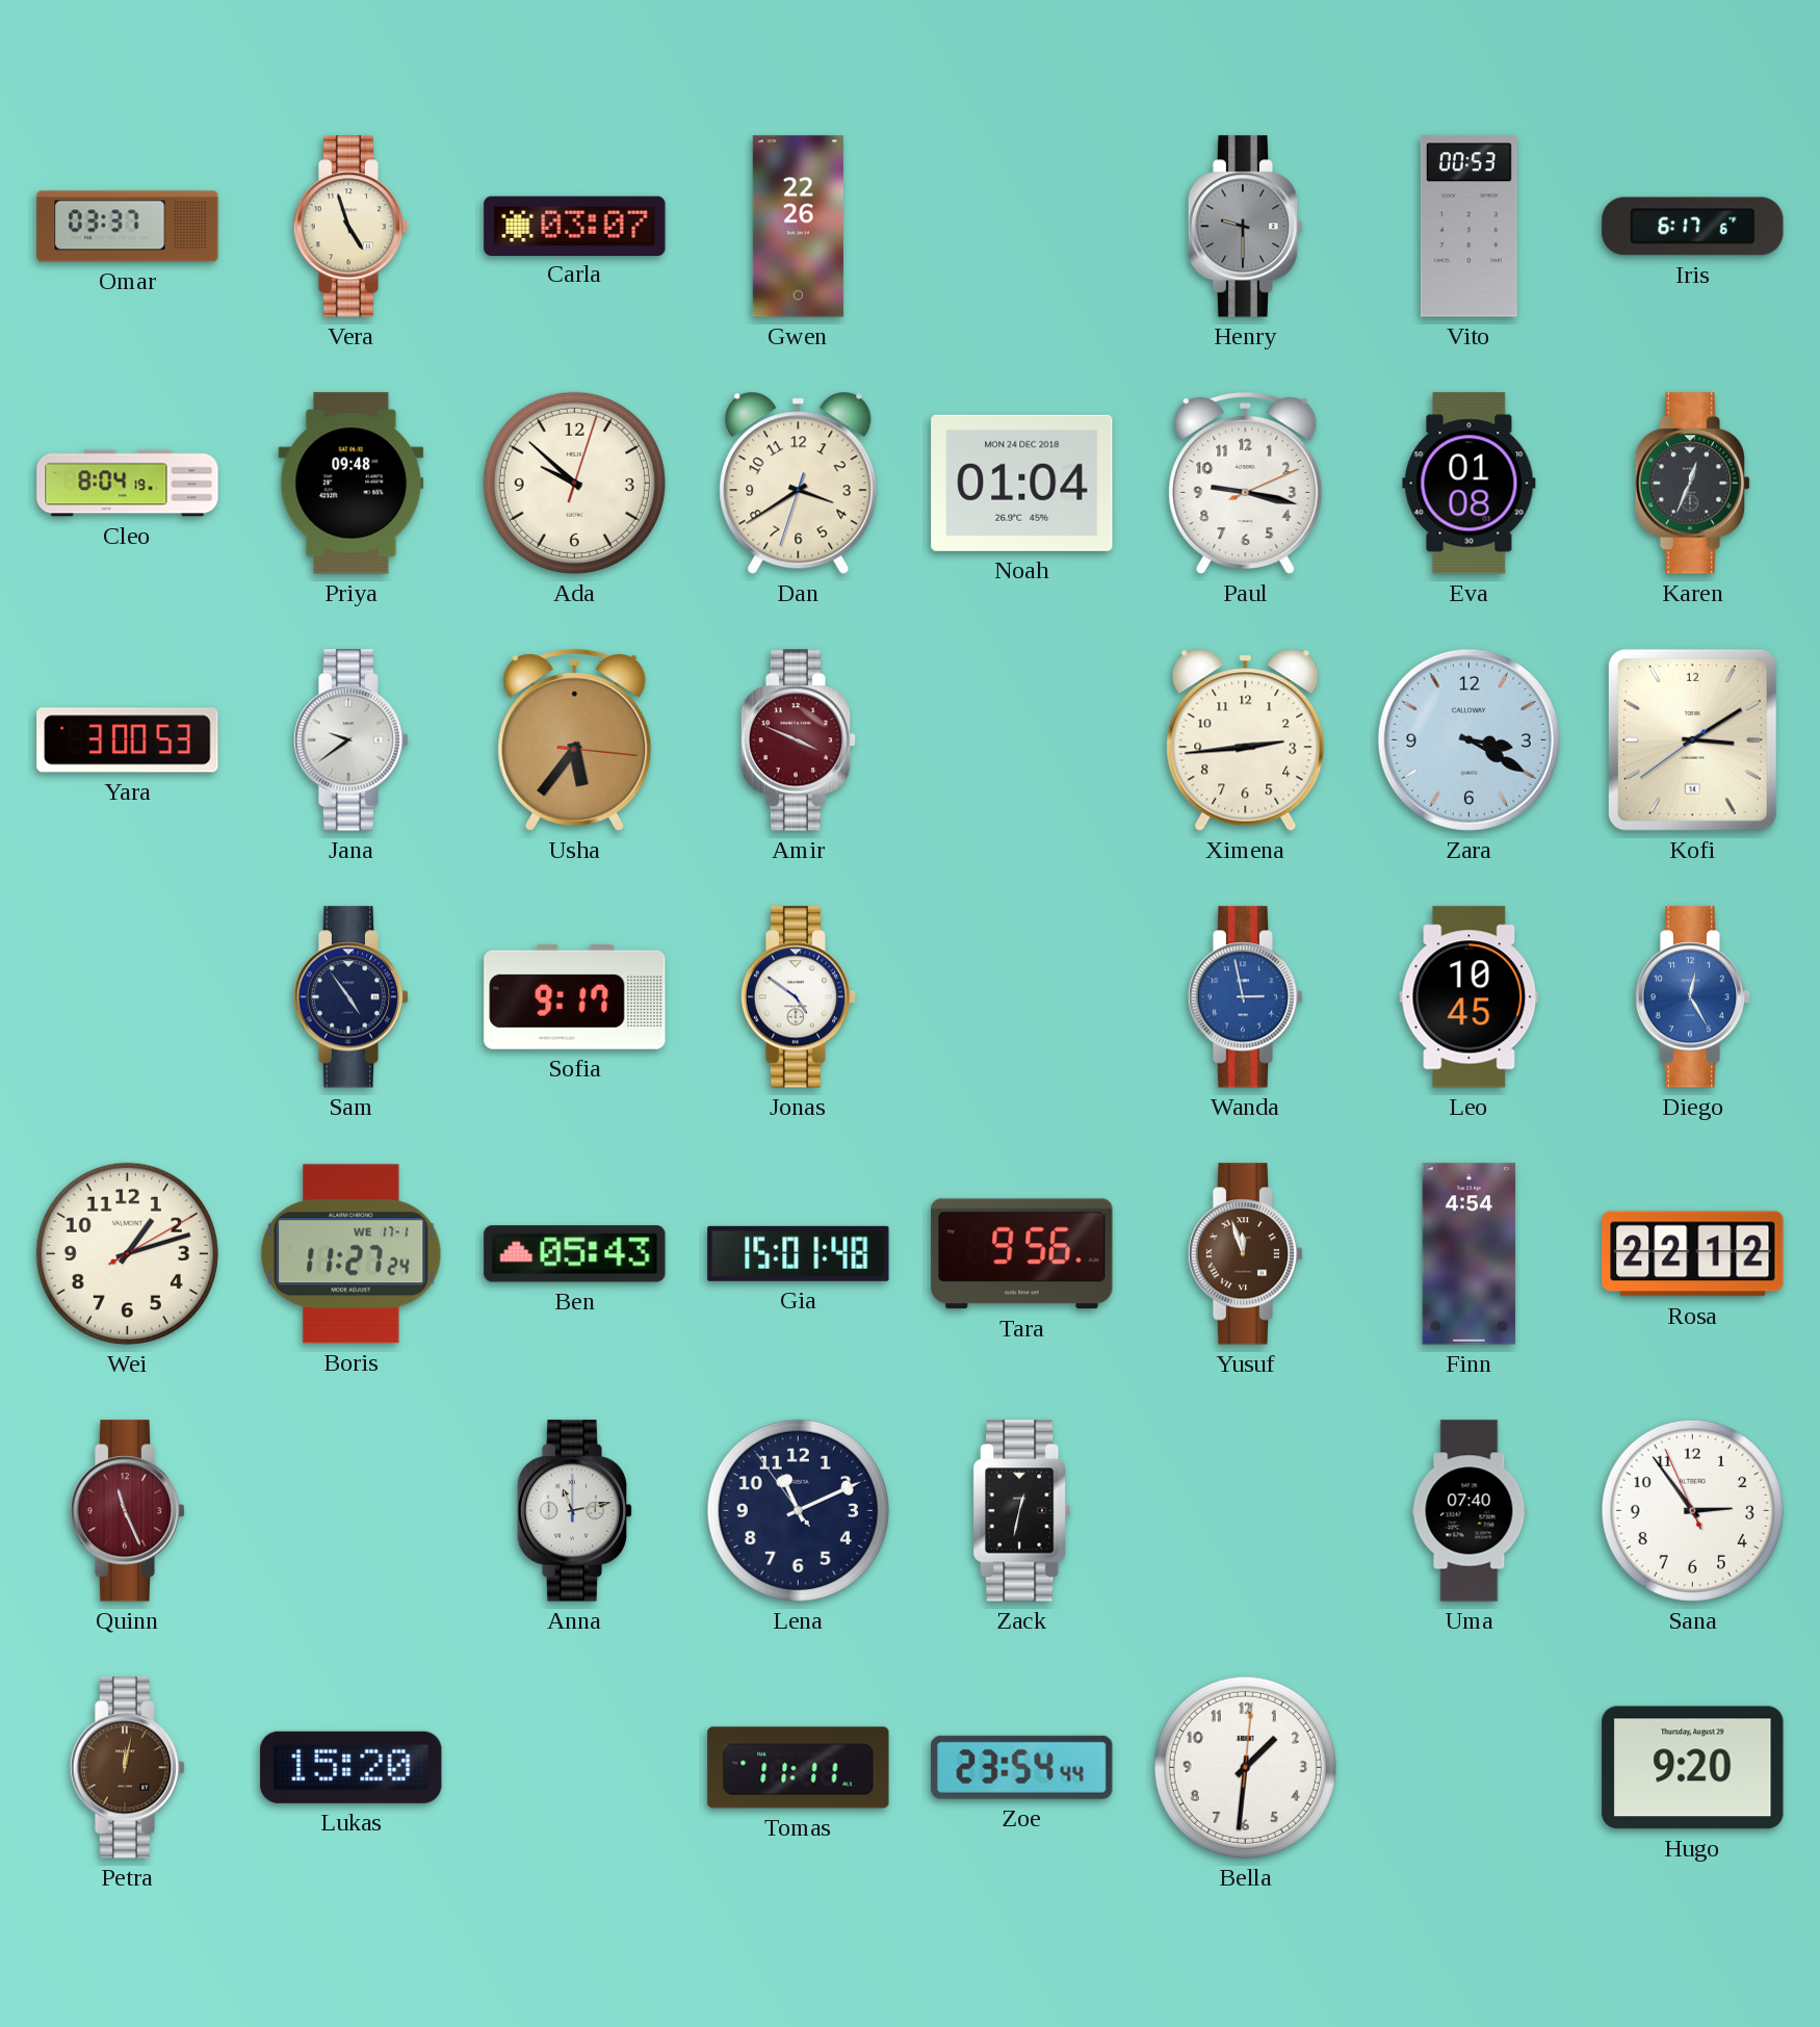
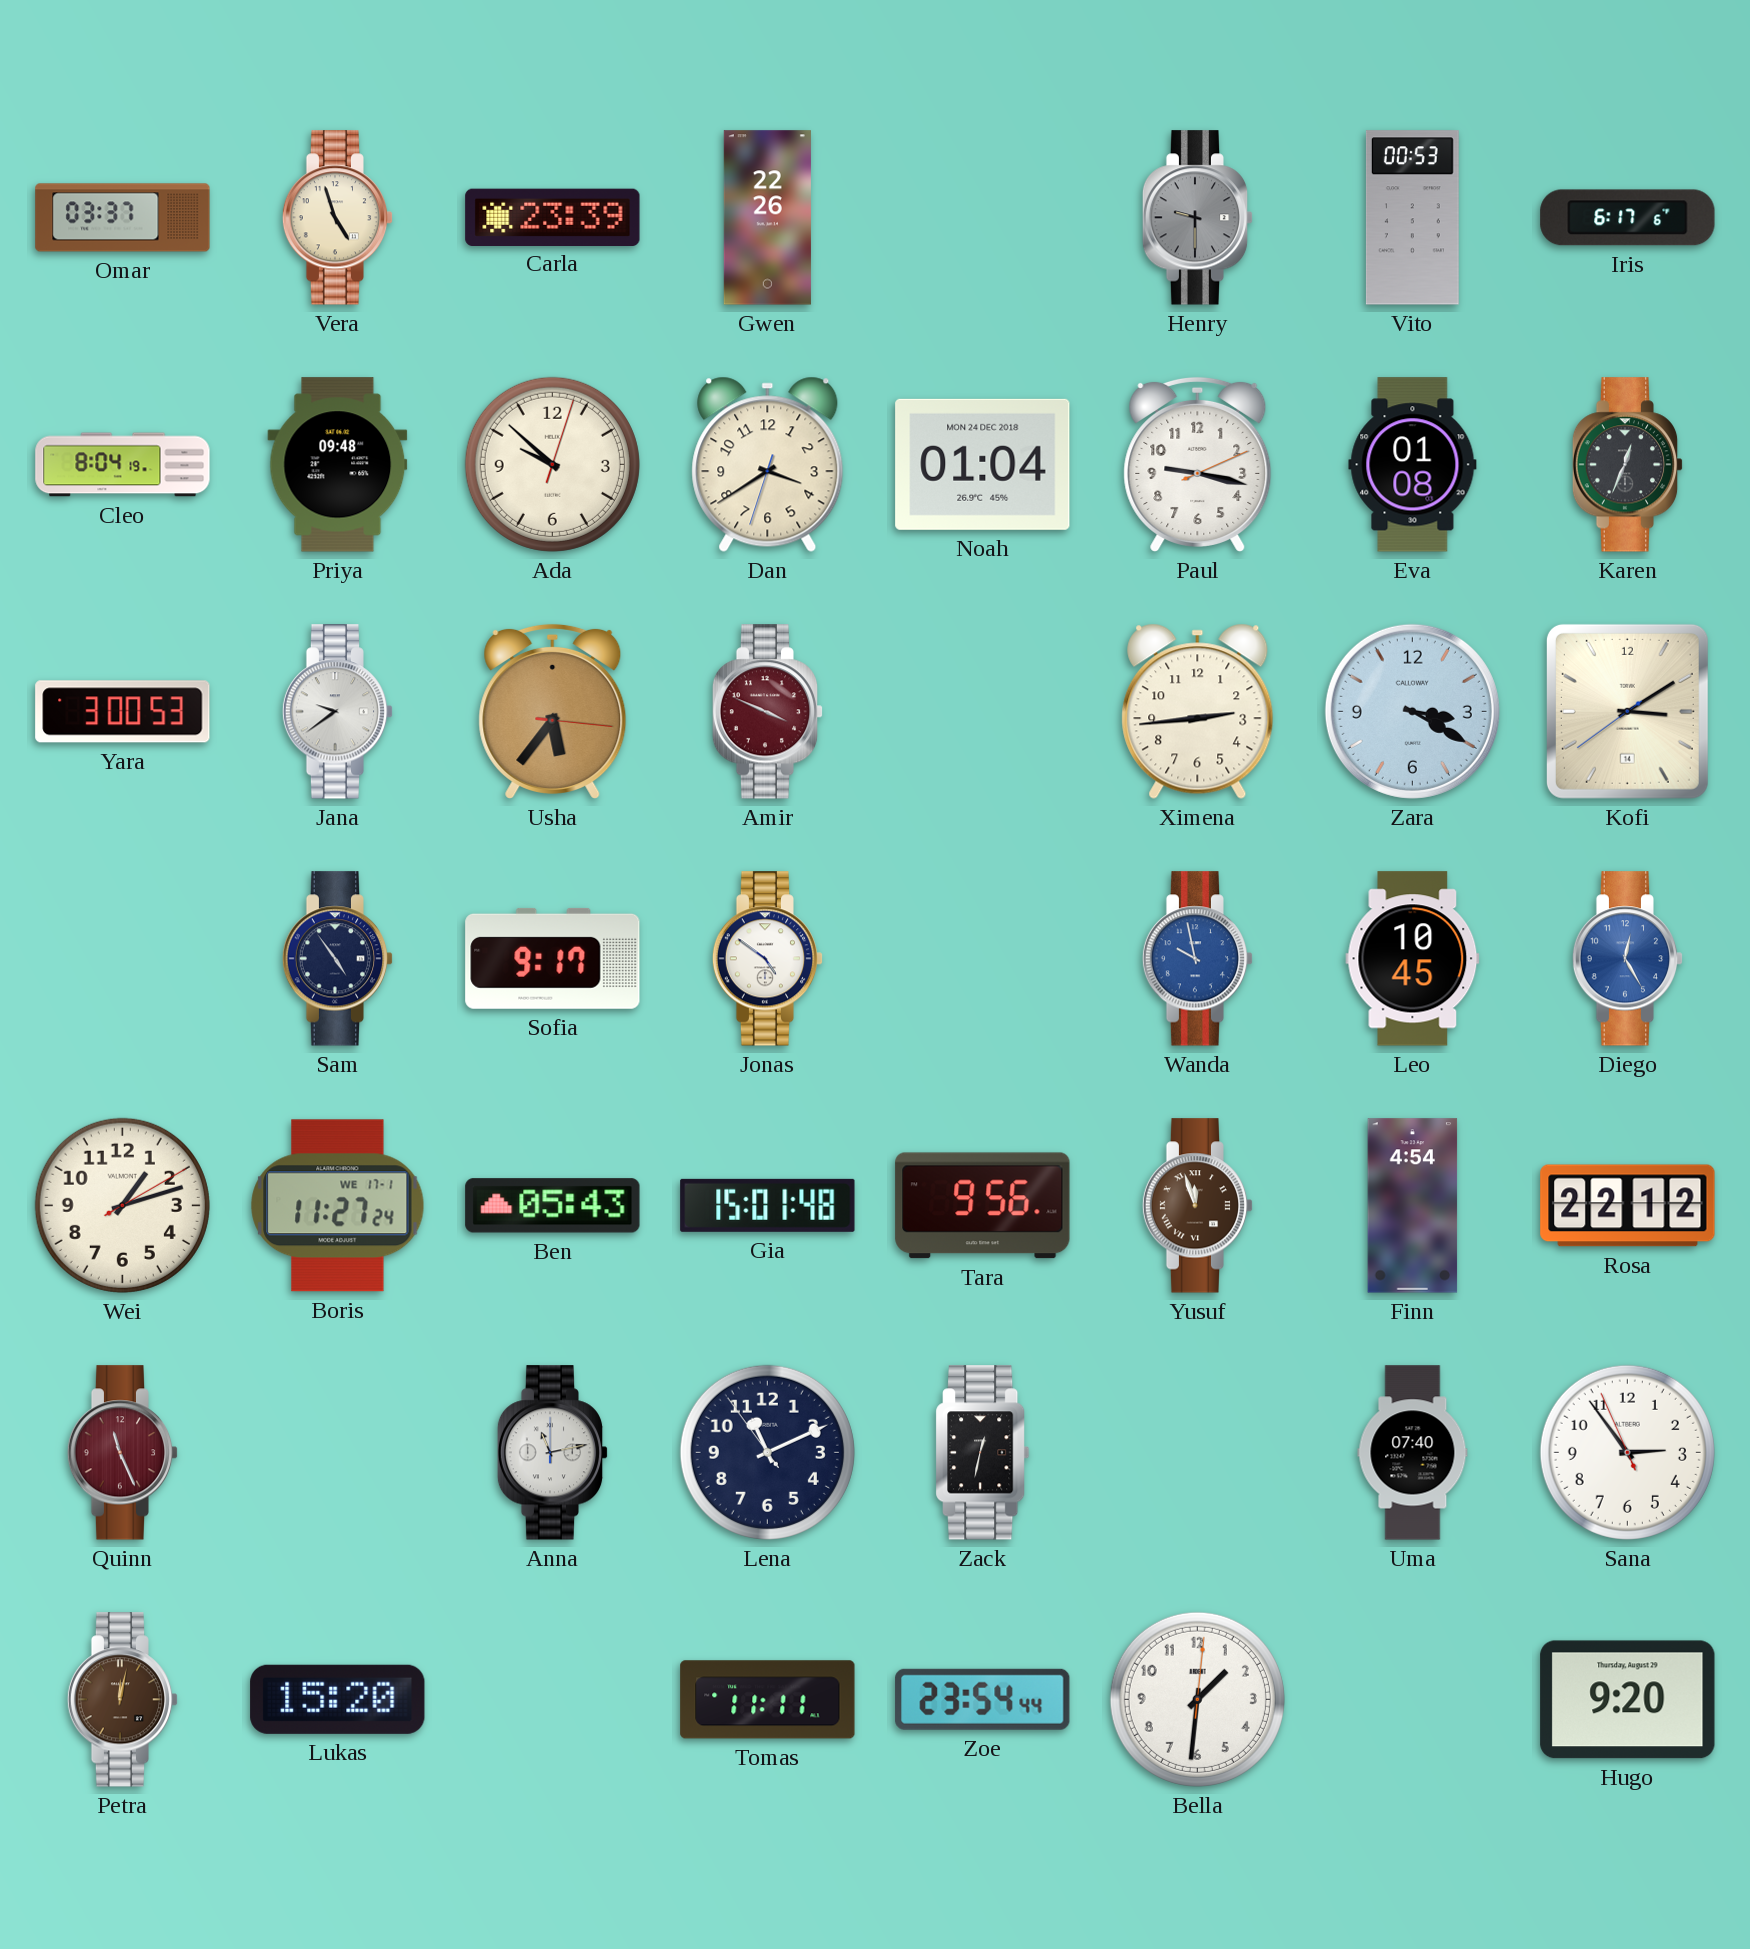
Carla: 03:07 -> 23:39 (553, 217)
Wanda: 2:58 -> 9:58 (1198, 959)
